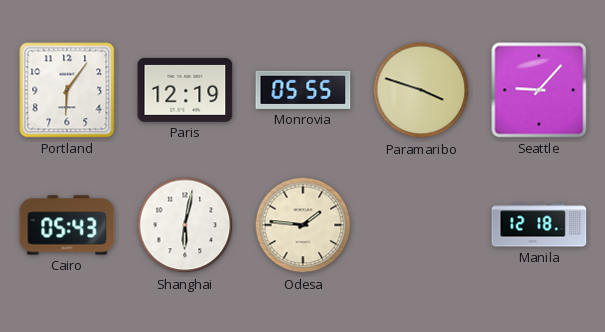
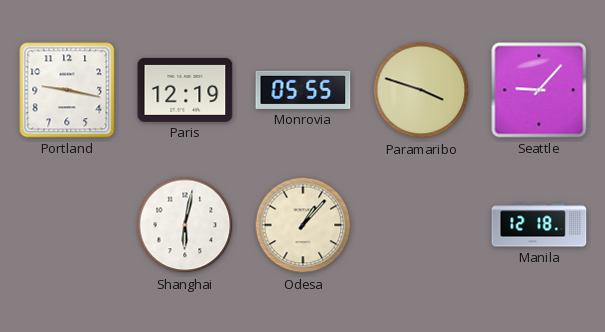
Portland: 6:06 -> 9:17 (67, 90)
Cairo: 05:43 -> none (67, 225)
Odesa: 1:46 -> 1:07 (303, 225)
